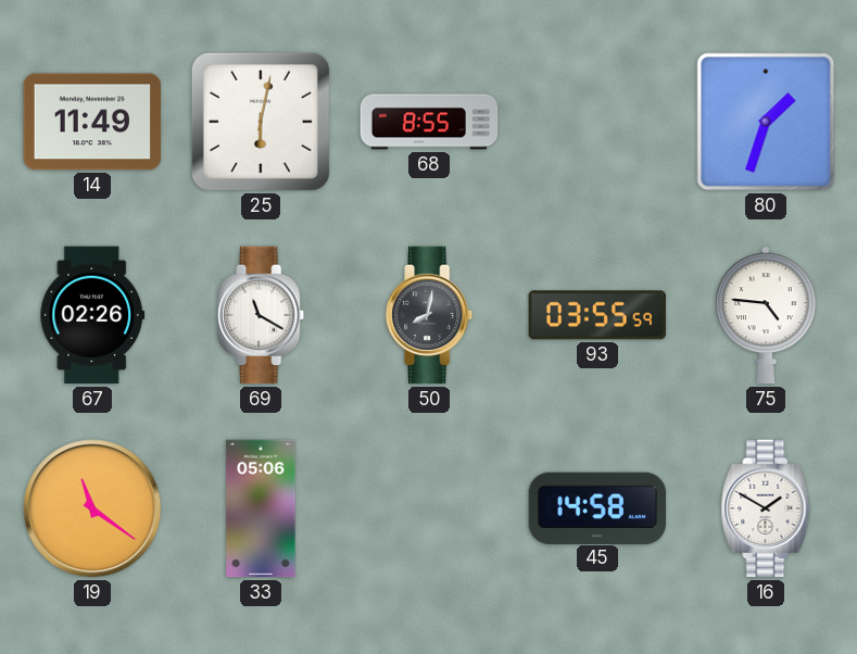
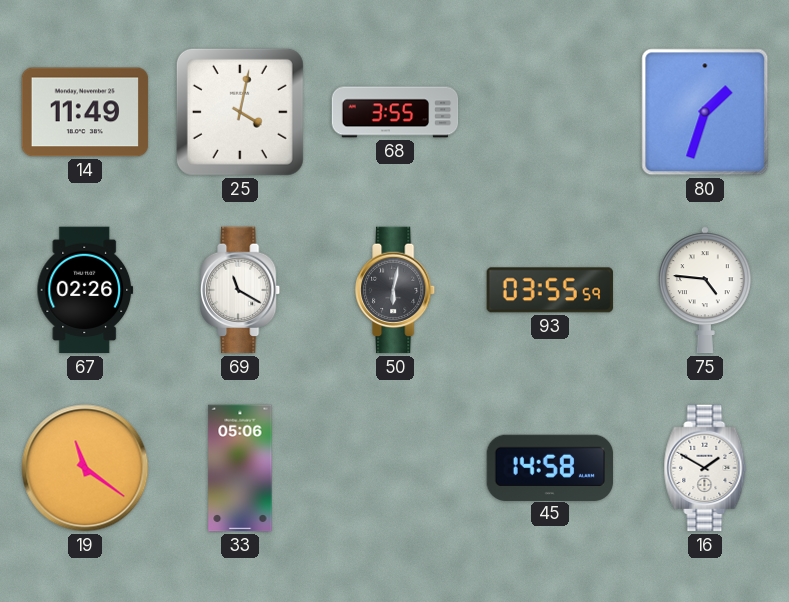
25: 6:02 -> 4:02 (240, 112)
68: 8:55 -> 3:55 (395, 112)
50: 8:02 -> 6:02 (396, 290)
